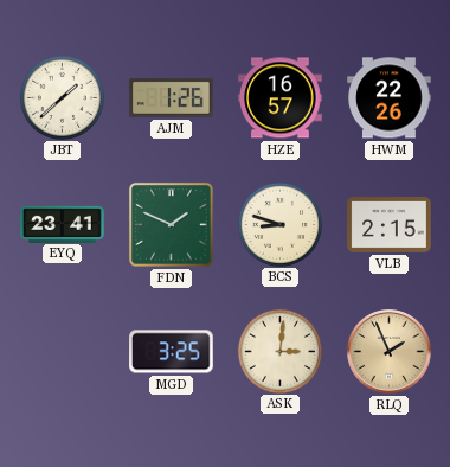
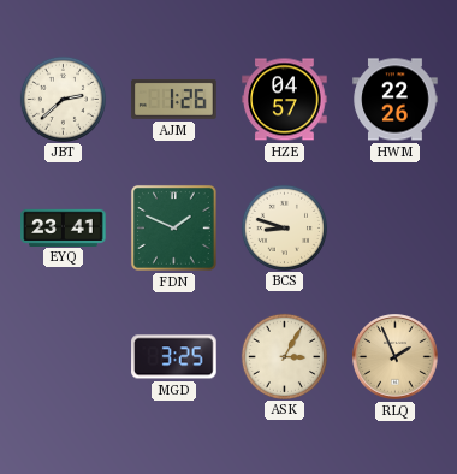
JBT: 1:38 -> 2:38 (63, 99)
HZE: 16:57 -> 04:57 (285, 100)
VLB: 2:15 -> none (390, 225)
ASK: 3:01 -> 3:05 (284, 356)
